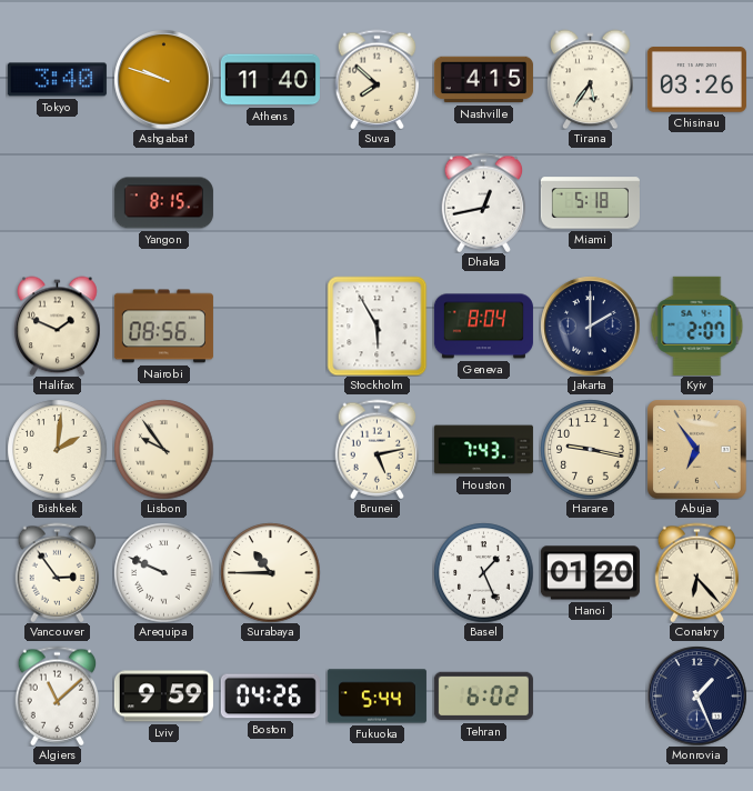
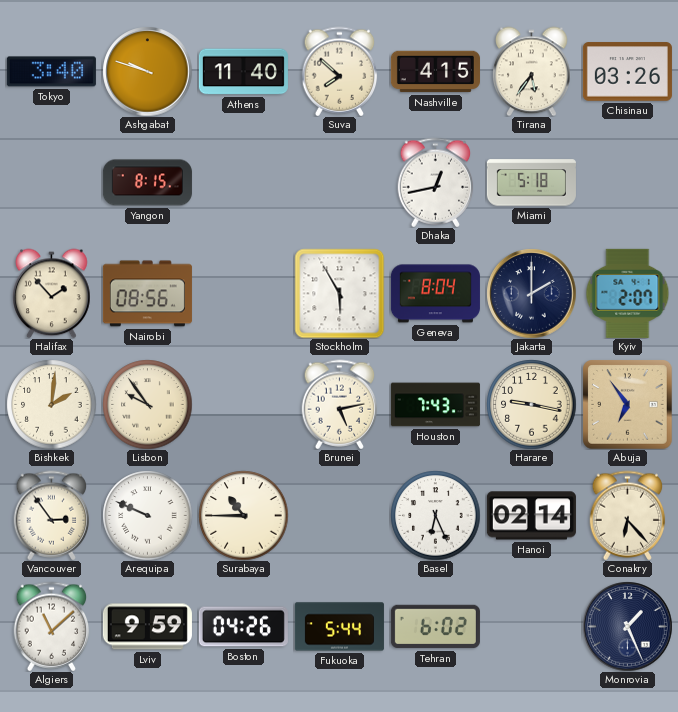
Halifax: 1:49 -> 1:53 (52, 293)
Basel: 1:26 -> 6:26 (435, 515)
Hanoi: 01:20 -> 02:14 (531, 516)
